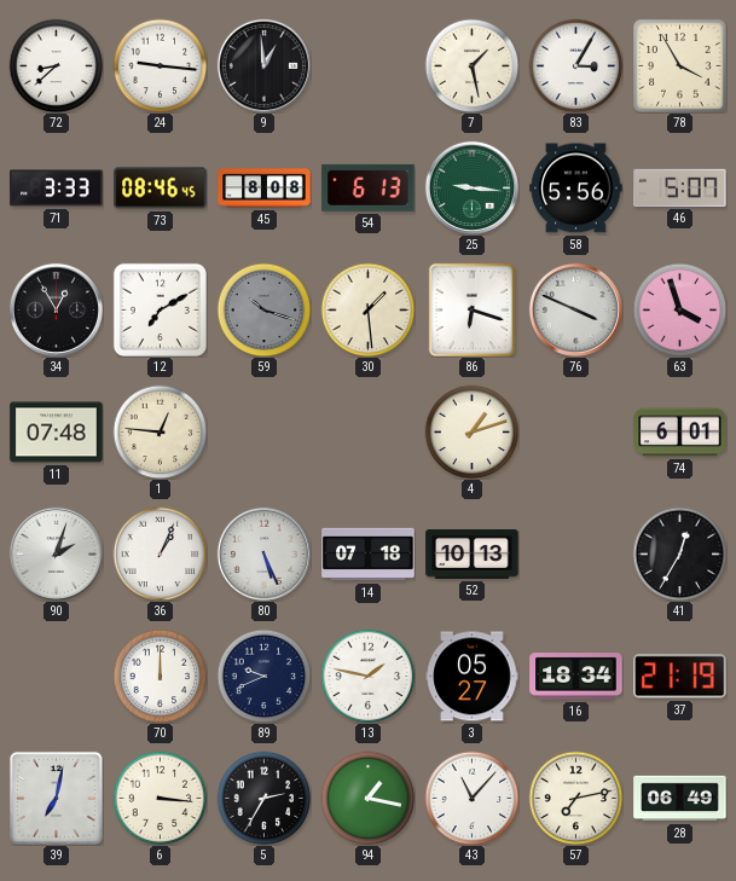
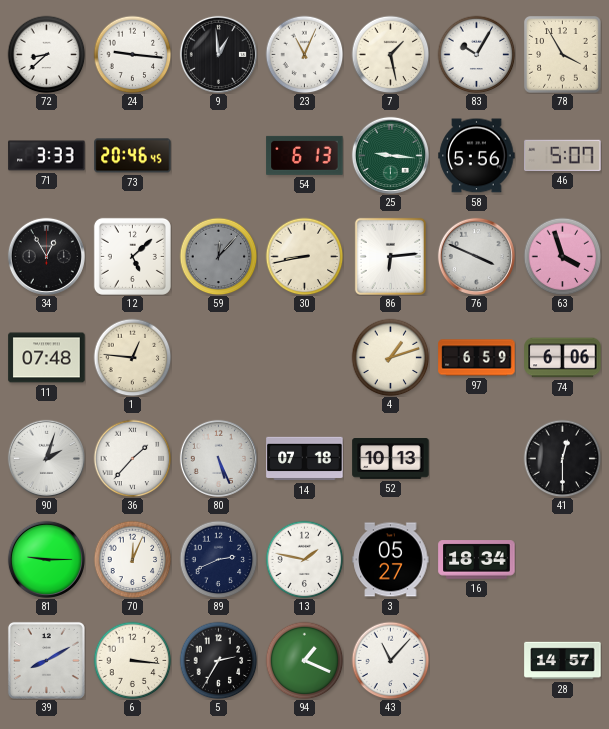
23: none -> 11:04 (304, 54)
83: 3:05 -> 10:05 (476, 54)
73: 08:46 -> 20:46 (133, 156)
45: 8:08 -> none (265, 189)
12: 7:10 -> 5:08 (132, 256)
59: 10:18 -> 12:07 (218, 256)
30: 1:29 -> 8:43 (304, 256)
86: 6:18 -> 6:14 (390, 256)
97: none -> 6:59 (477, 358)
74: 6:01 -> 6:06 (563, 358)
36: 1:04 -> 1:37 (132, 458)
41: 12:35 -> 12:30 (562, 458)
81: none -> 9:15 (46, 559)
70: 12:00 -> 12:04 (132, 559)
89: 9:41 -> 2:41 (218, 559)
37: 21:19 -> none (680, 677)
39: 7:02 -> 8:10 (46, 660)
94: 1:17 -> 1:19 (304, 660)
57: 7:13 -> none (575, 798)
28: 06:49 -> 14:57 (563, 661)
